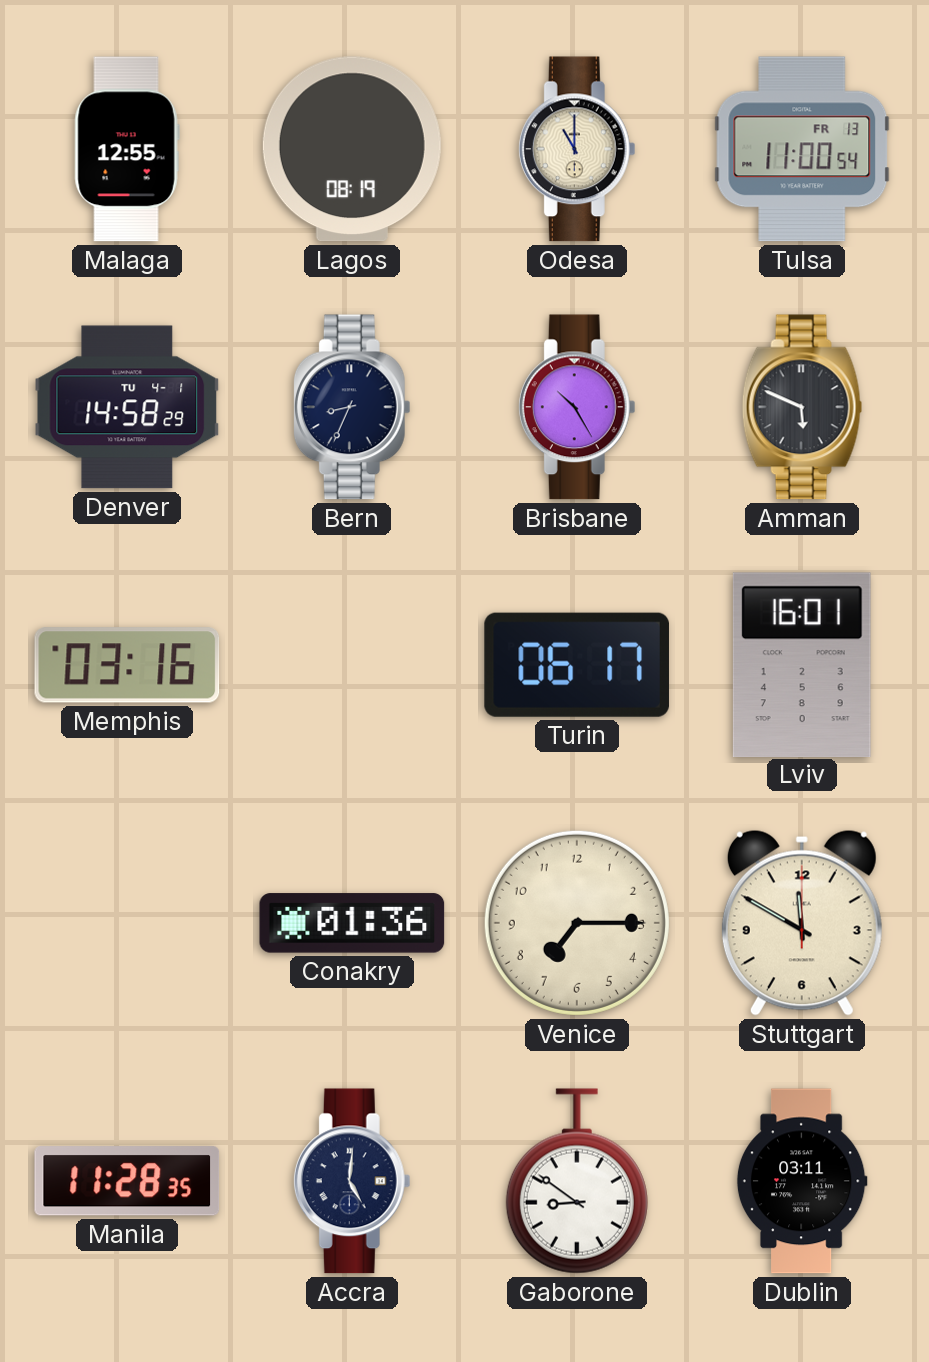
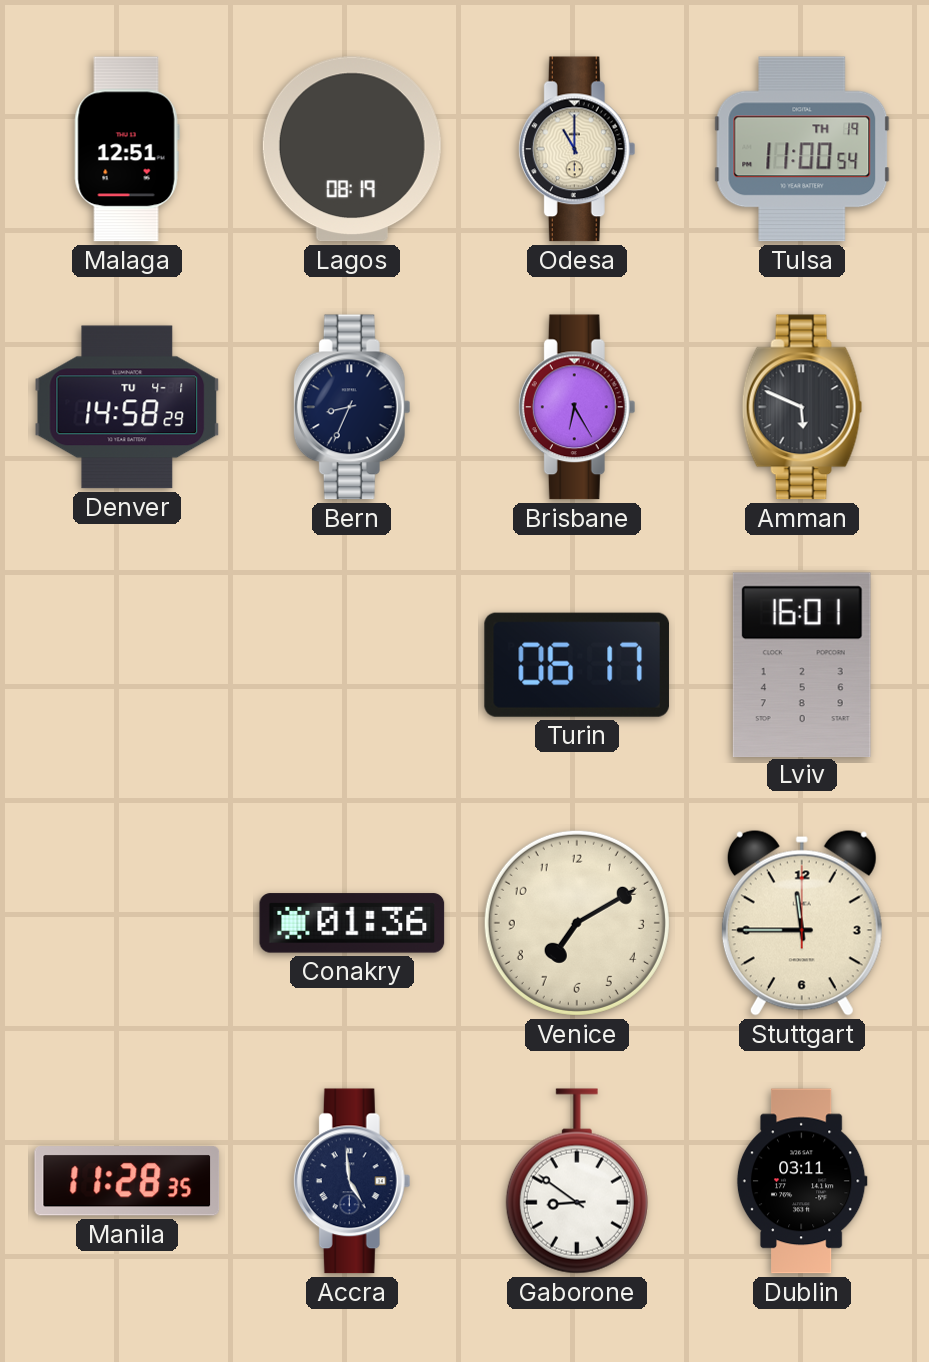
Malaga: 12:55 -> 12:51 (127, 149)
Tulsa date: FR 13 -> TH 19 (802, 149)
Brisbane: 10:25 -> 6:25 (577, 407)
Memphis: 03:16 -> none (127, 665)
Venice: 7:15 -> 7:10 (577, 923)
Stuttgart: 11:50 -> 11:45 (802, 923)
Accra: 5:01 -> 4:59 (352, 1181)
